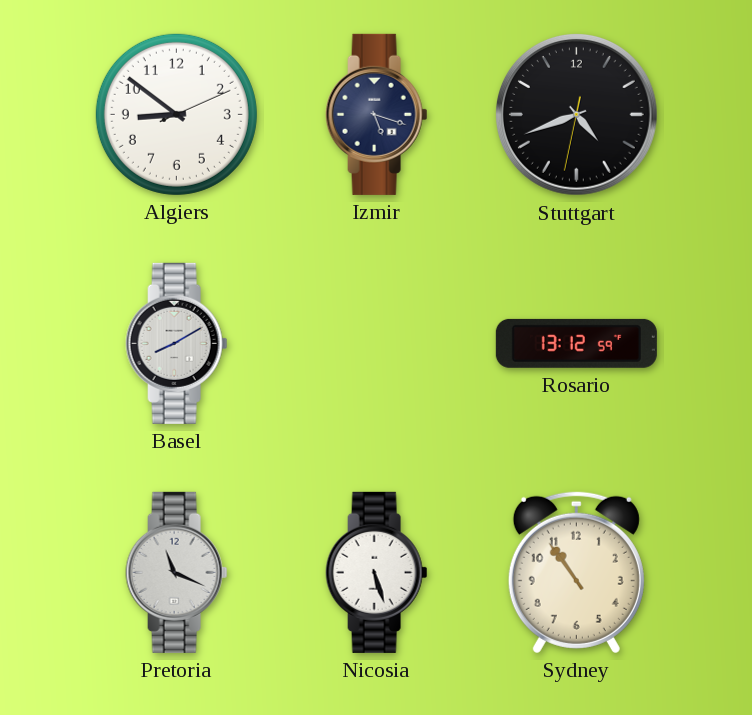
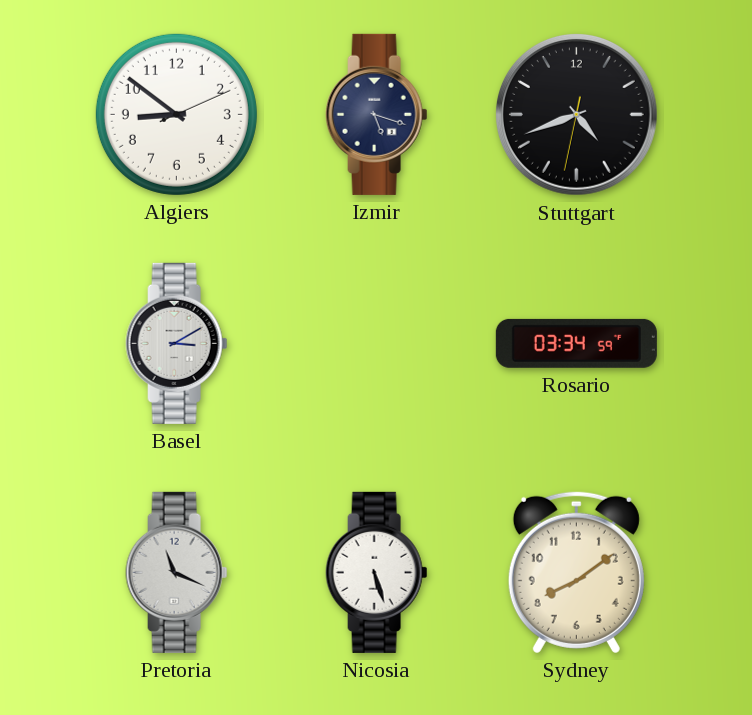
Basel: 8:10 -> 3:10 (177, 343)
Rosario: 13:12 -> 03:34 (576, 343)
Sydney: 10:54 -> 8:09 (576, 572)
